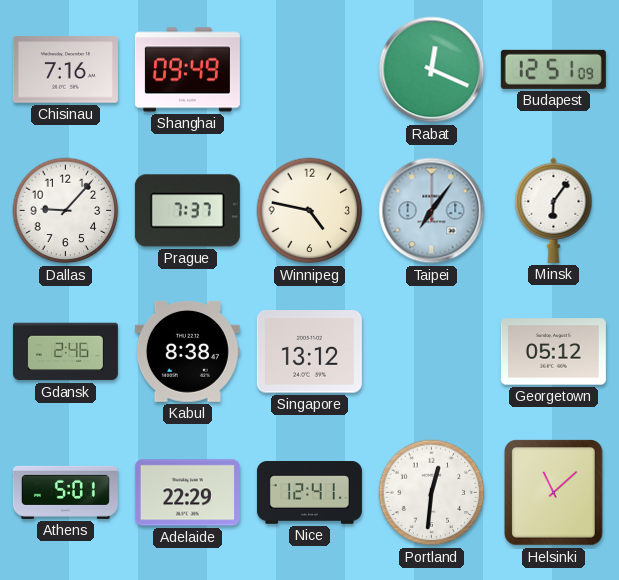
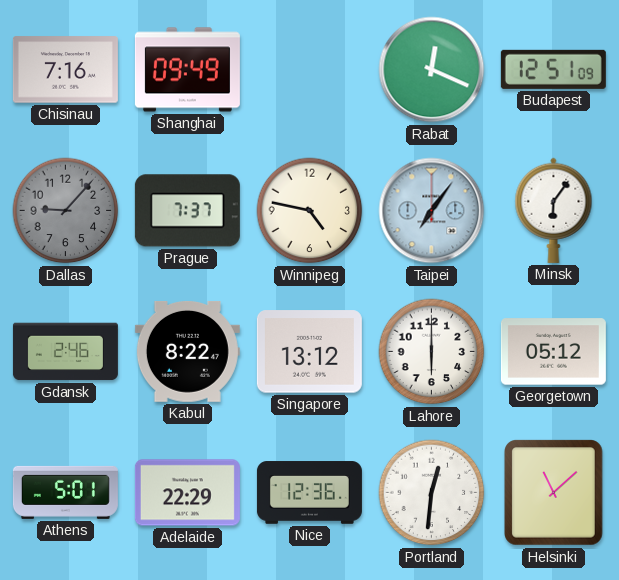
Dallas dial: white -> grey (66, 211)
Kabul: 8:38 -> 8:22 (187, 351)
Lahore: none -> 6:00 (432, 352)
Nice: 12:41 -> 12:36 (309, 493)
